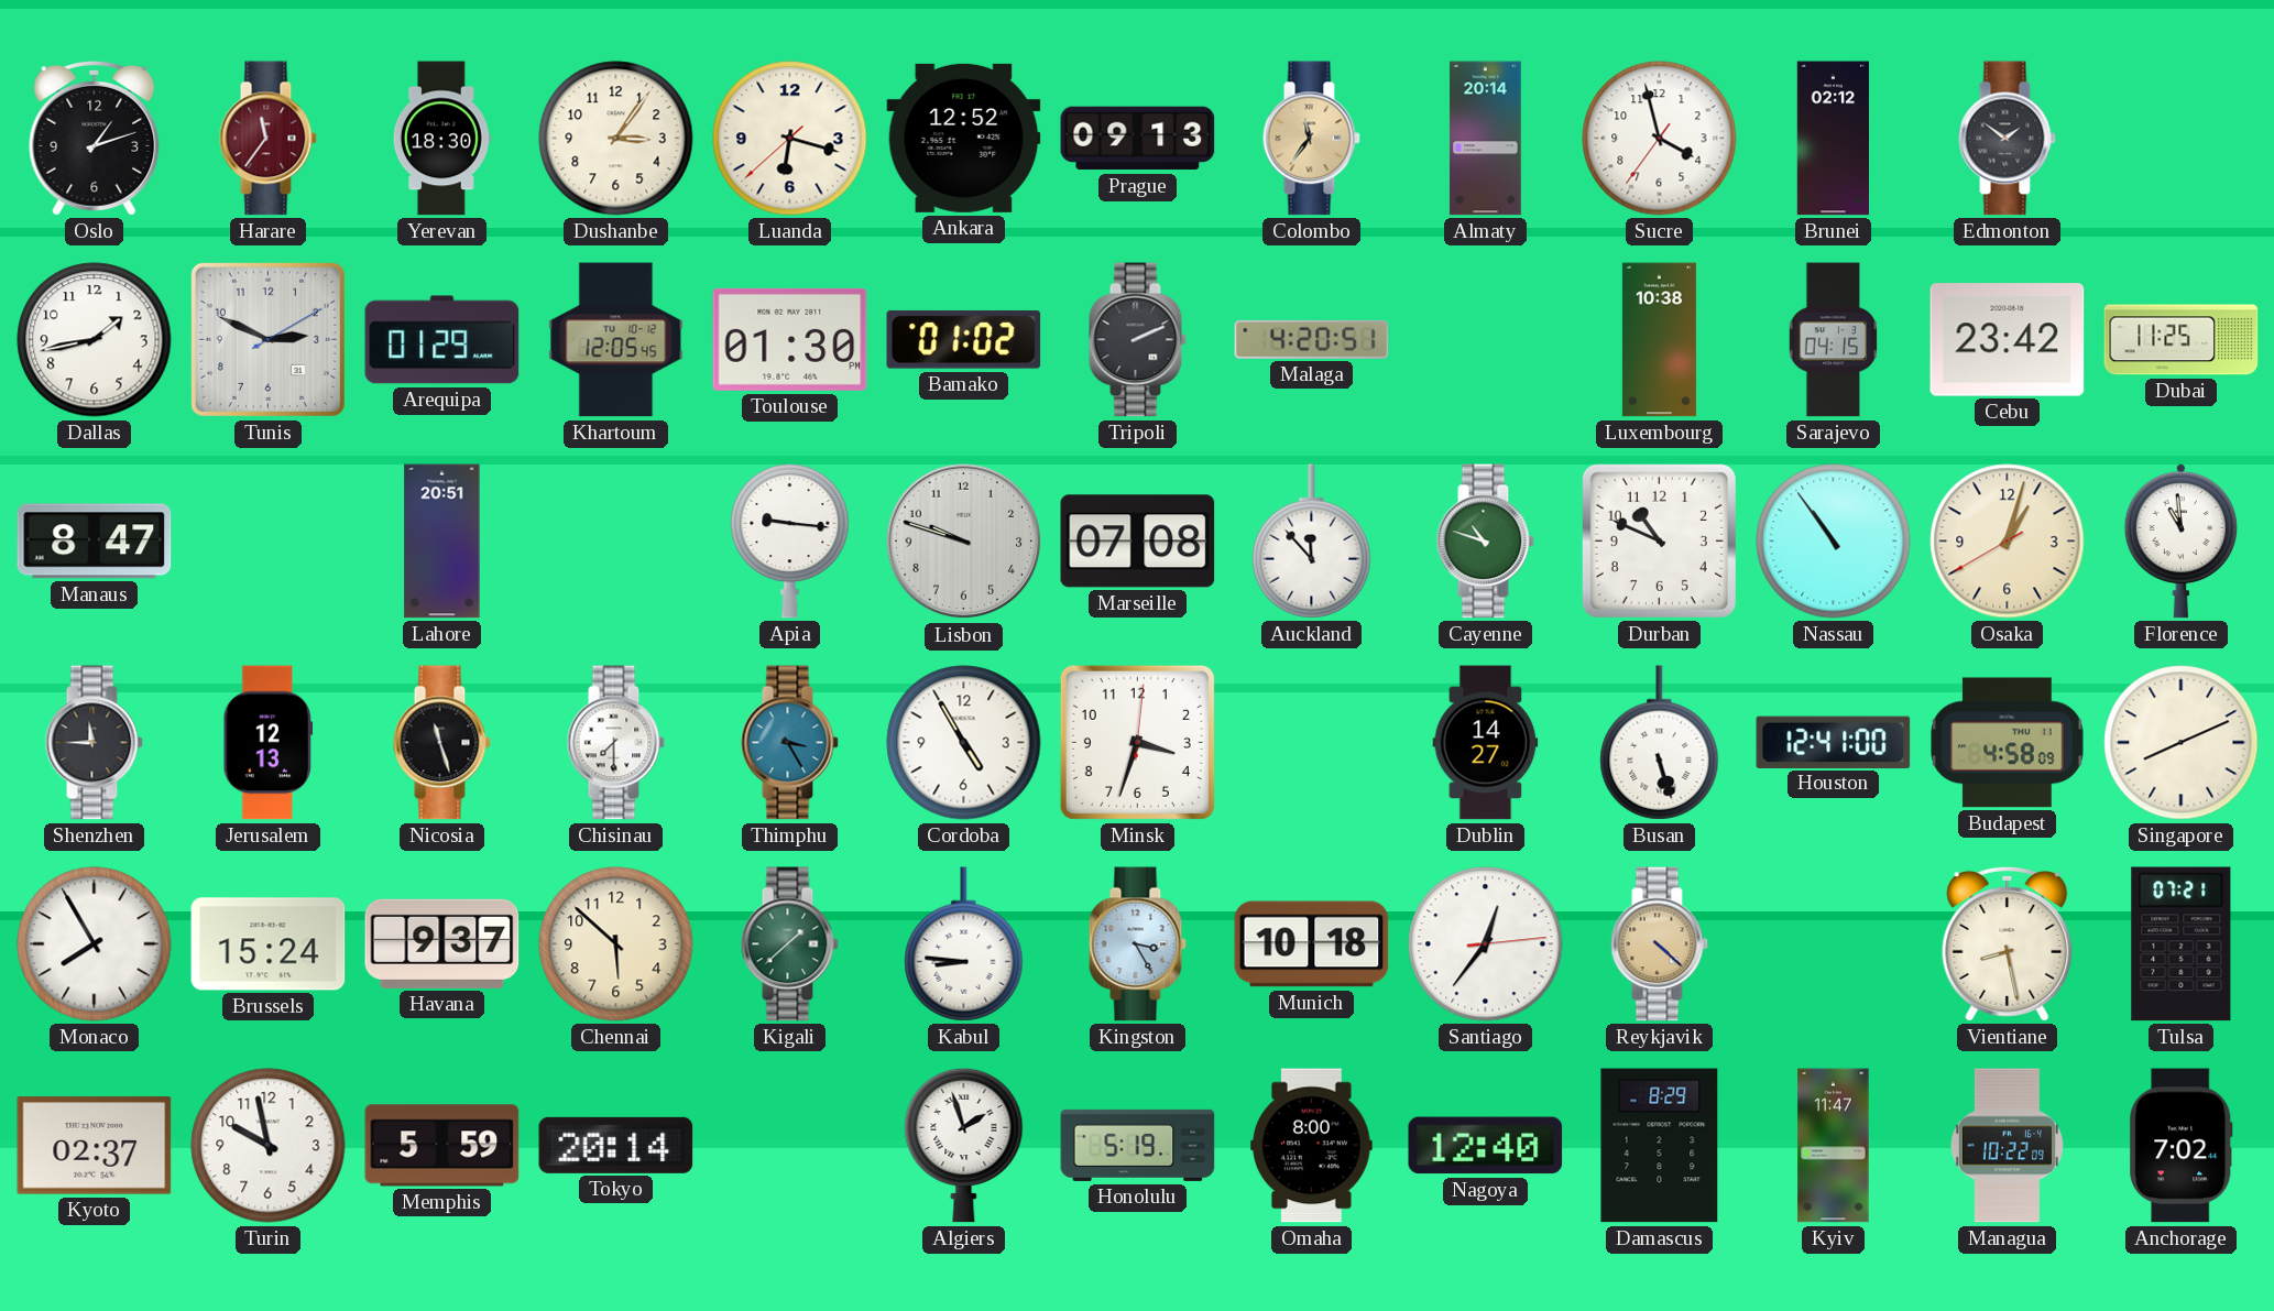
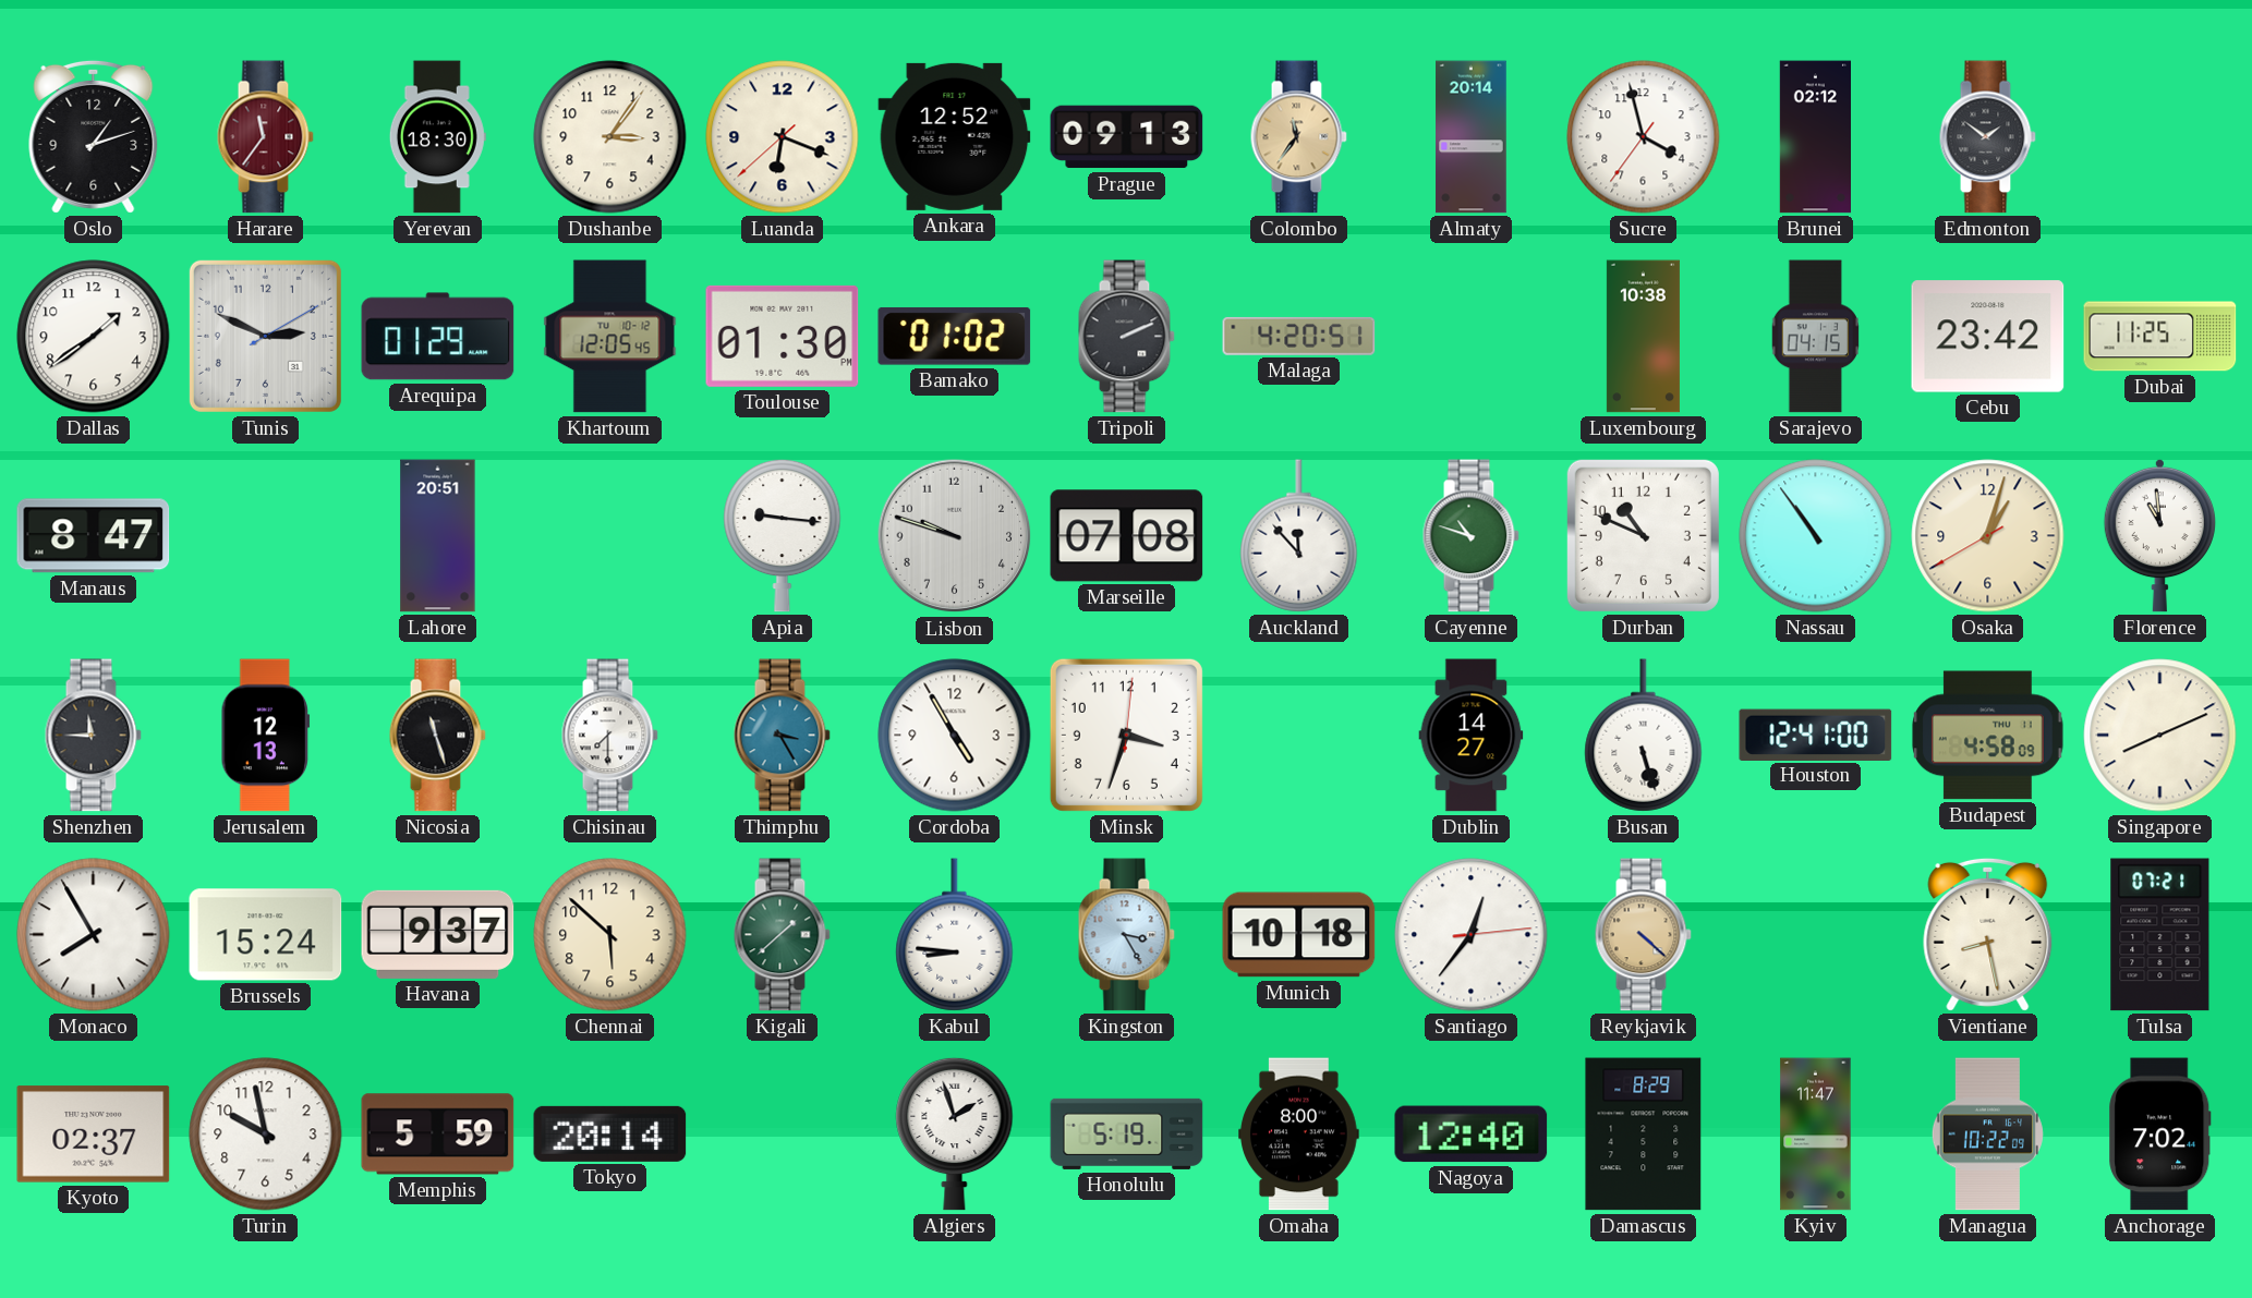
Luanda: 6:17 -> 6:18 (783, 137)
Dallas: 1:43 -> 1:39 (94, 337)
